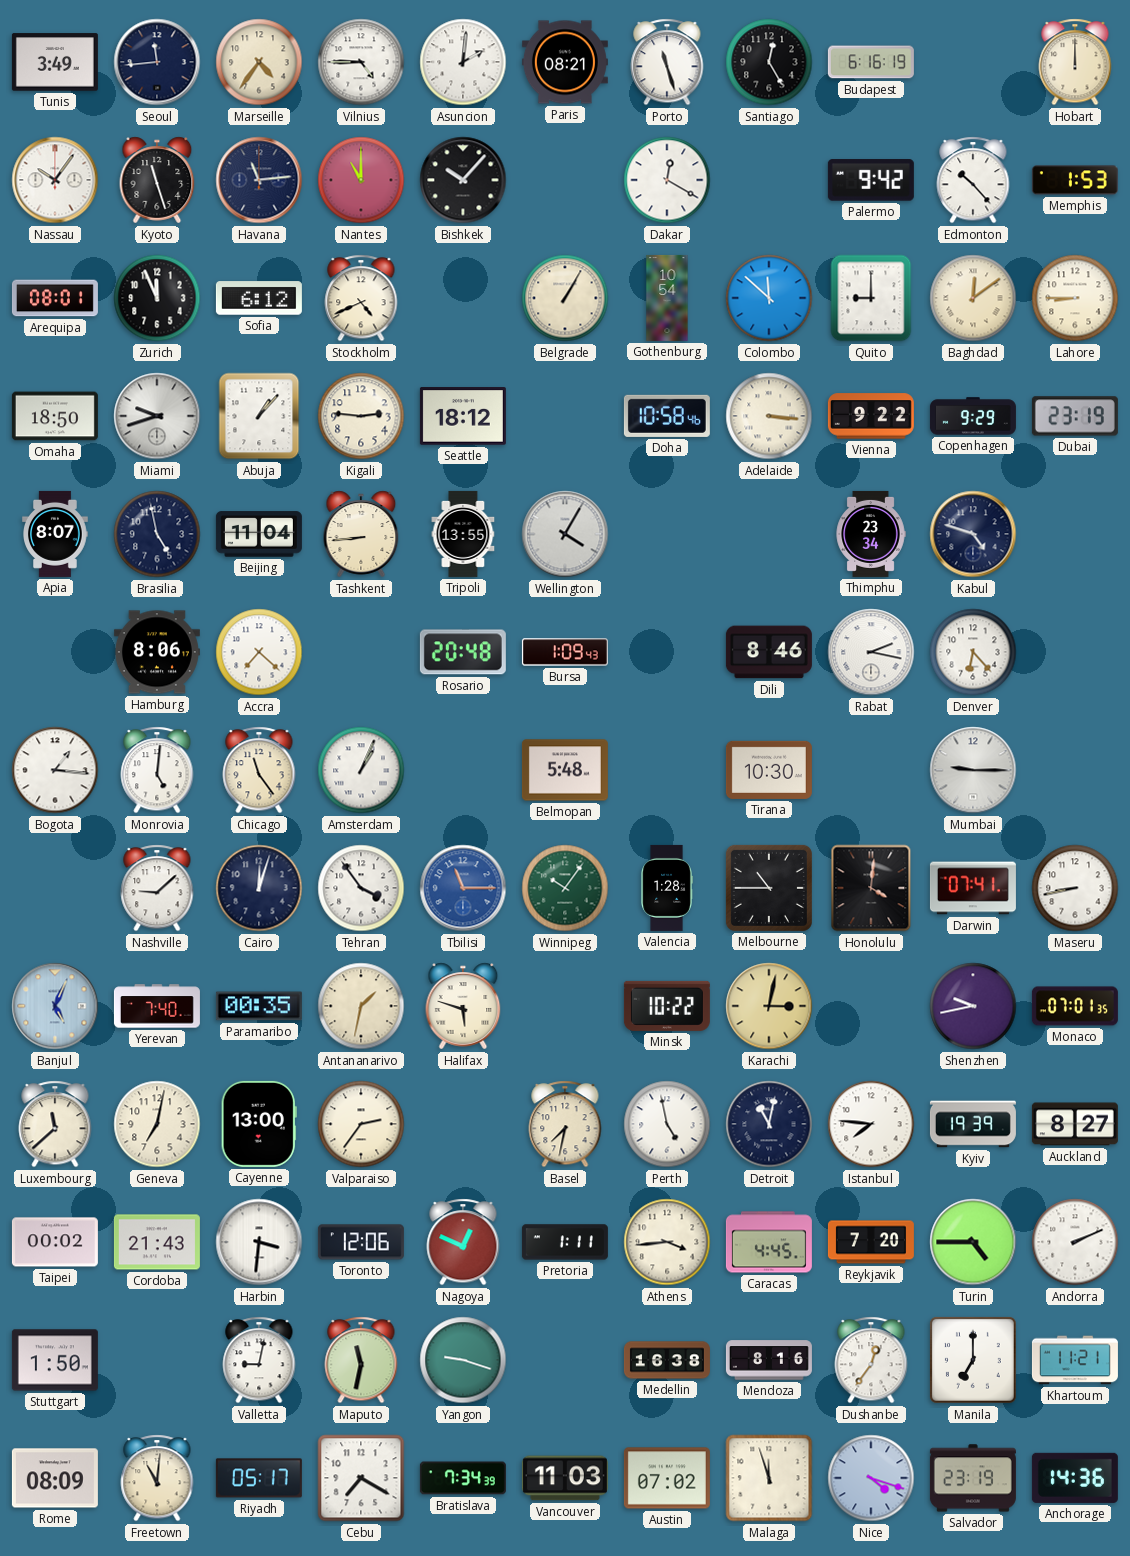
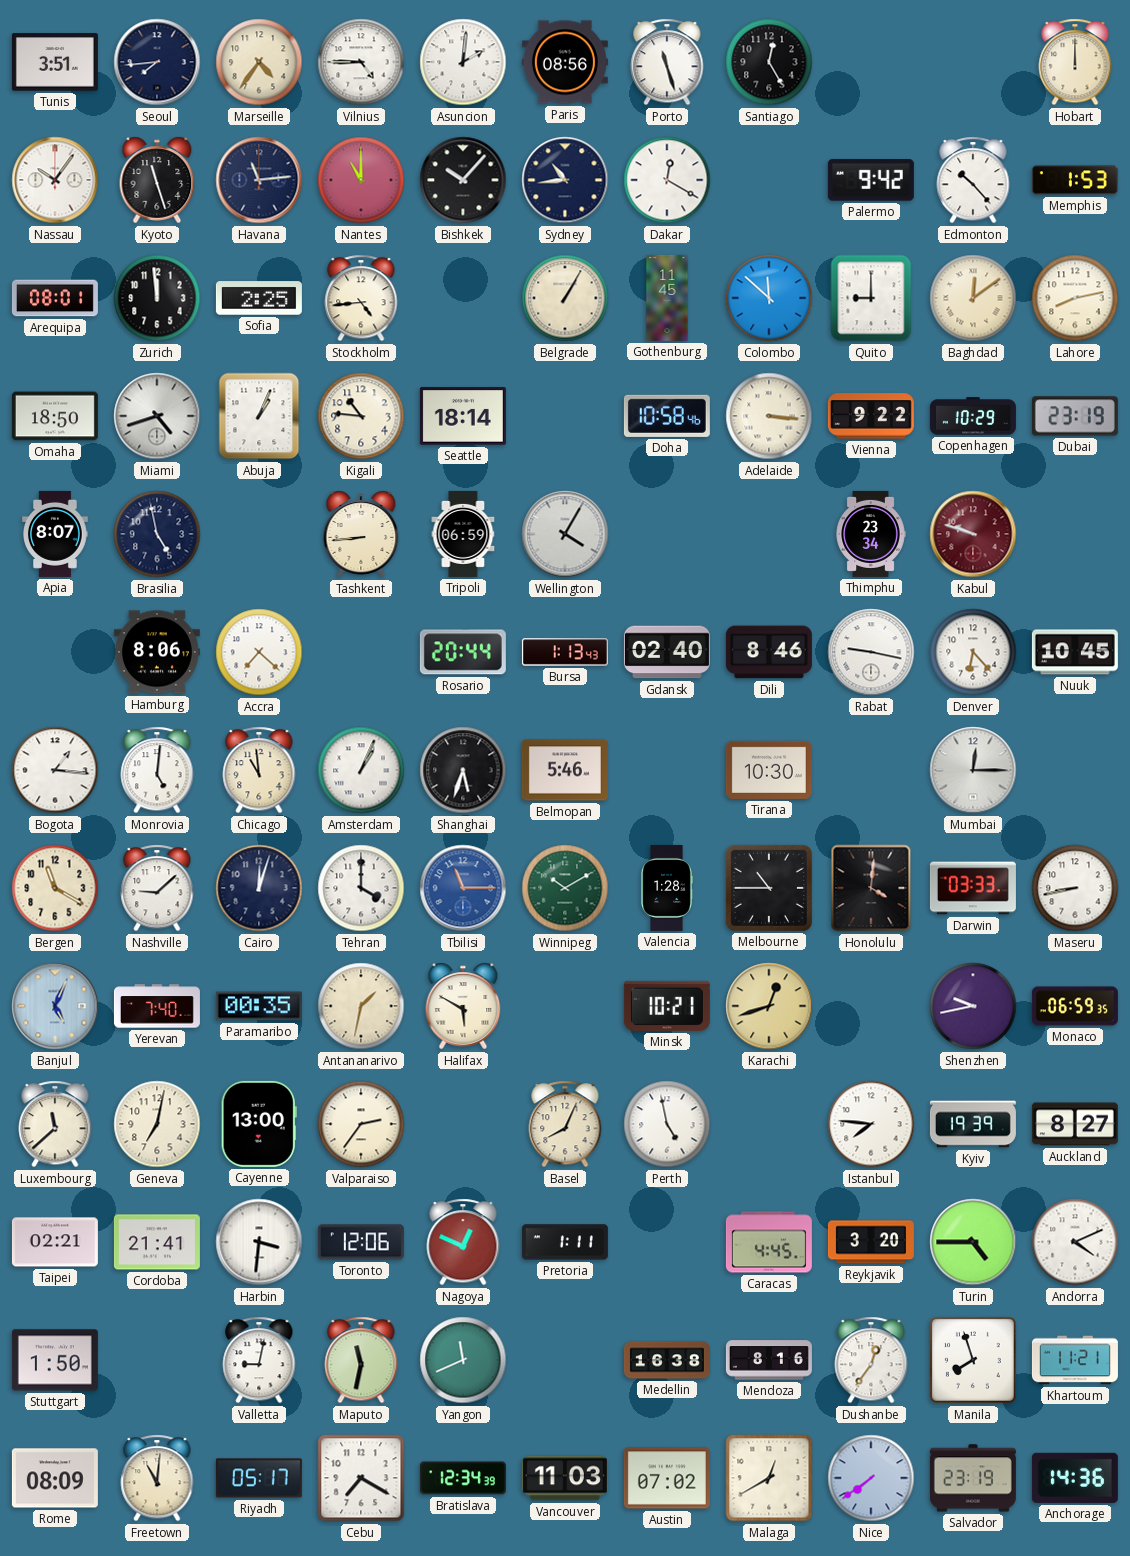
Tunis: 3:49 -> 3:51 (55, 62)
Seoul: 11:44 -> 7:44 (157, 62)
Paris: 08:21 -> 08:56 (565, 62)
Budapest: 6:16 -> none (871, 62)
Sydney: none -> 10:44 (565, 180)
Zurich: 11:56 -> 11:59 (157, 298)
Sofia: 6:12 -> 2:25 (259, 298)
Stockholm: 4:41 -> 4:44 (361, 298)
Gothenburg: 10:54 -> 11:45 (667, 298)
Lahore: 8:45 -> 8:13 (1075, 298)
Miami: 9:42 -> 4:42 (157, 416)
Abuja: 1:07 -> 1:04 (259, 416)
Kigali: 2:46 -> 10:46 (361, 416)
Seattle: 18:12 -> 18:14 (463, 416)
Copenhagen: 9:29 -> 10:29 (973, 416)
Beijing: 11:04 -> none (259, 534)
Tripoli: 13:55 -> 06:59 (463, 534)
Kabul: 4:48 -> 9:48 (973, 534)
Kabul dial: navy -> burgundy (973, 534)
Rosario: 20:48 -> 20:44 (463, 652)
Bursa: 1:09 -> 1:13 (565, 652)
Gdansk: none -> 02:40 (667, 652)
Rabat: 2:17 -> 9:17 (871, 652)
Nuuk: none -> 10:45 (1075, 652)
Chicago: 11:24 -> 10:59 (259, 770)
Shanghai: none -> 5:33 (463, 770)
Belmopan: 5:48 -> 5:46 (565, 770)
Mumbai: 9:15 -> 12:15 (973, 770)
Bergen: none -> 11:20 (55, 888)
Tehran: 3:54 -> 4:00 (361, 888)
Winnipeg: 10:06 -> 10:10 (565, 888)
Darwin: 07:41 -> 03:33 (973, 888)
Halifax: 5:48 -> 5:50 (463, 1006)
Minsk: 10:22 -> 10:21 (667, 1006)
Karachi: 3:02 -> 12:42 (769, 1006)
Monaco: 07:01 -> 06:59 (1075, 1006)
Basel: 7:32 -> 8:04 (565, 1124)
Detroit: 11:02 -> none (769, 1124)
Taipei: 00:02 -> 02:21 (55, 1242)
Cordoba: 21:43 -> 21:41 (157, 1242)
Athens: 3:44 -> none (667, 1242)
Reykjavik: 7:20 -> 3:20 (871, 1242)
Andorra: 2:11 -> 4:11 (1075, 1242)
Yangon: 9:18 -> 11:41 (463, 1360)
Manila: 7:00 -> 7:57 (973, 1360)
Bratislava: 7:34 -> 12:34 (463, 1478)
Malaga: 11:57 -> 12:40 (769, 1478)
Nice: 4:18 -> 7:39 (871, 1478)
